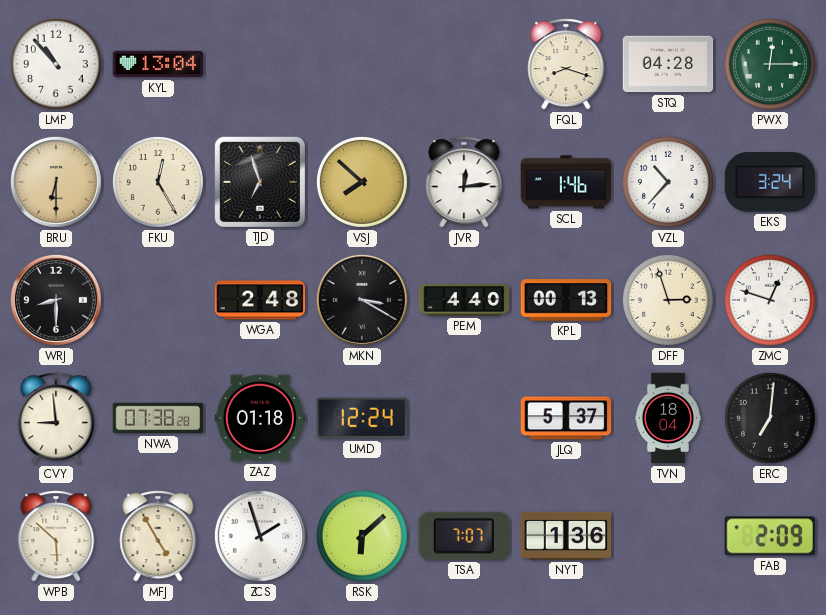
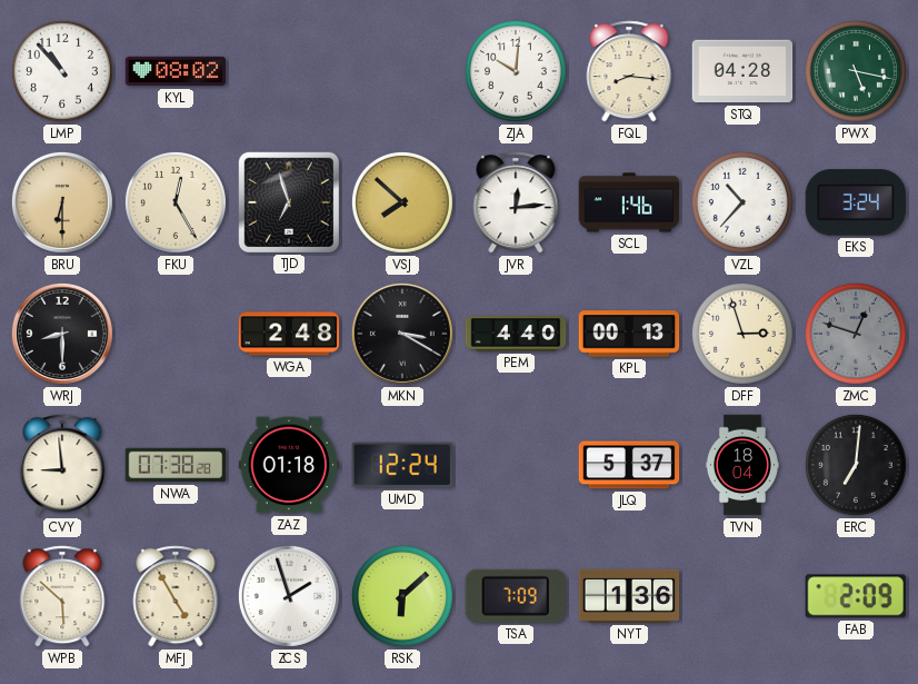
KYL: 13:04 -> 08:02 (176, 71)
ZJA: none -> 10:01 (516, 71)
FQL: 8:18 -> 8:16 (629, 71)
PWX: 12:15 -> 5:17 (856, 71)
ZMC dial: white -> grey (856, 334)
TSA: 7:07 -> 7:09 (516, 596)
